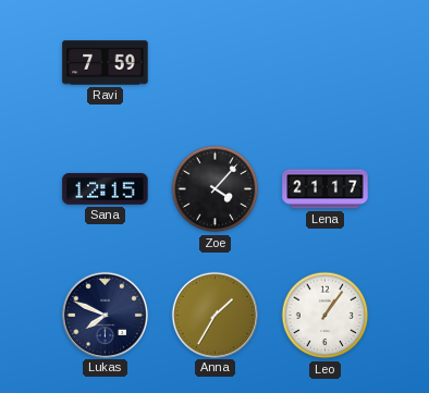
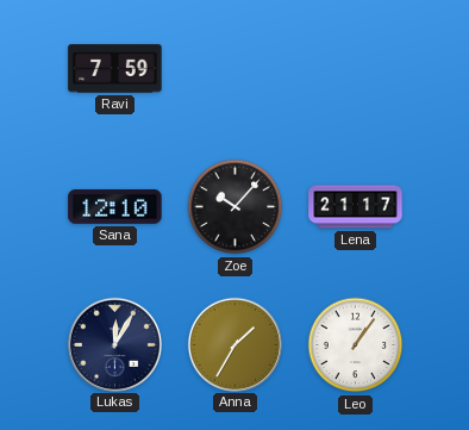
Sana: 12:15 -> 12:10 (115, 207)
Zoe: 4:07 -> 10:07 (236, 207)
Lukas: 7:49 -> 12:05 (114, 344)
